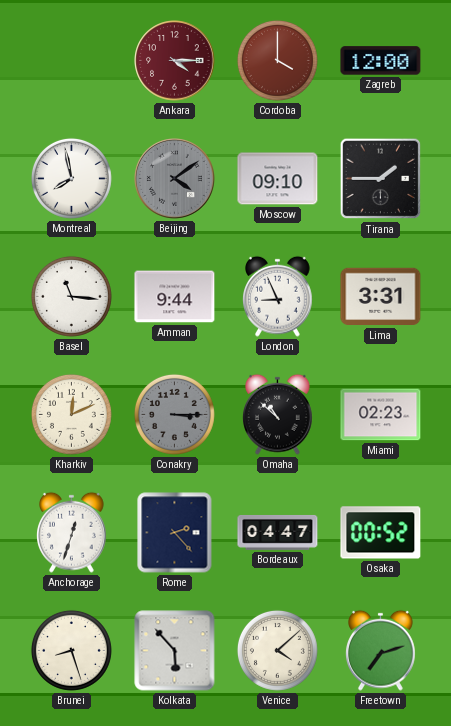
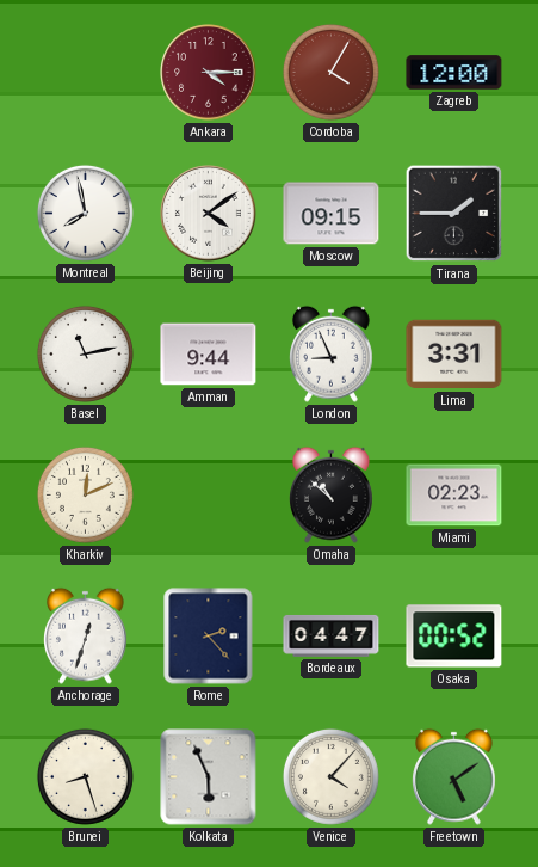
Cordoba: 4:00 -> 4:05 (330, 72)
Beijing dial: grey -> white (209, 214)
Moscow: 09:10 -> 09:15 (332, 214)
Basel: 11:16 -> 11:13 (85, 353)
Conakry: 3:15 -> none (174, 414)
Kolkata: 5:53 -> 5:56 (209, 777)
Venice: 4:08 -> 4:07 (330, 776)
Freetown: 7:12 -> 5:09 (454, 776)
